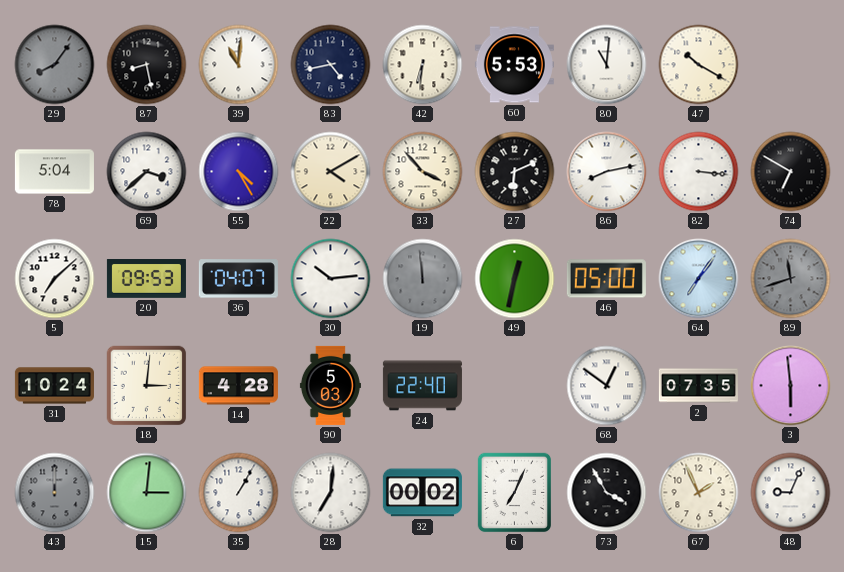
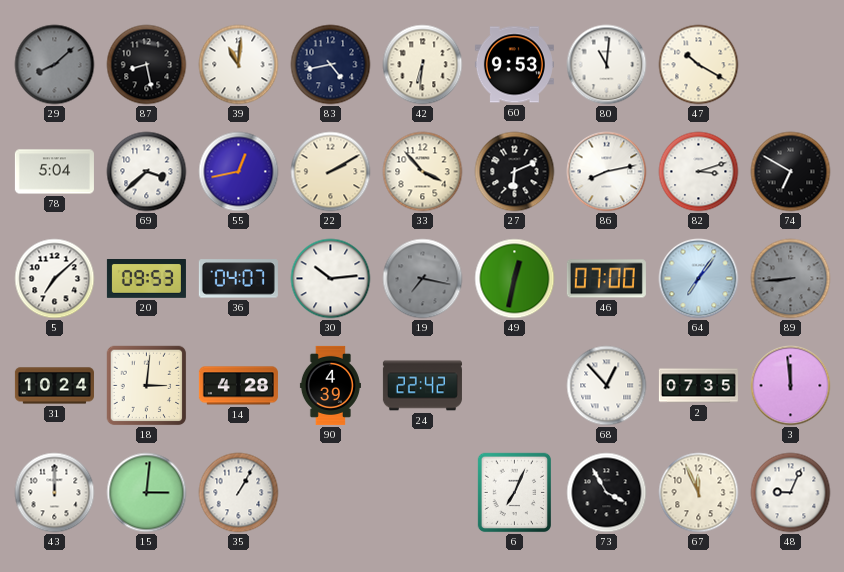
29: 8:06 -> 8:08 (55, 65)
60: 5:53 -> 9:53 (514, 65)
55: 4:25 -> 12:43 (239, 172)
22: 4:10 -> 2:10 (331, 172)
82: 3:16 -> 3:12 (699, 172)
19: 11:59 -> 7:17 (423, 279)
46: 05:00 -> 07:00 (606, 279)
89: 11:42 -> 8:44 (791, 279)
90: 5:03 -> 4:39 (330, 385)
24: 22:40 -> 22:42 (422, 386)
68: 12:51 -> 12:53 (607, 386)
3: 5:59 -> 11:59 (791, 386)
43 dial: grey -> white (55, 493)
28: 7:01 -> none (331, 493)
32: 00:02 -> none (422, 493)
67: 1:56 -> 11:56 (699, 493)
